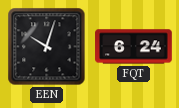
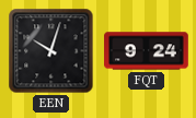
FQT: 6:24 -> 9:24 (147, 51)
